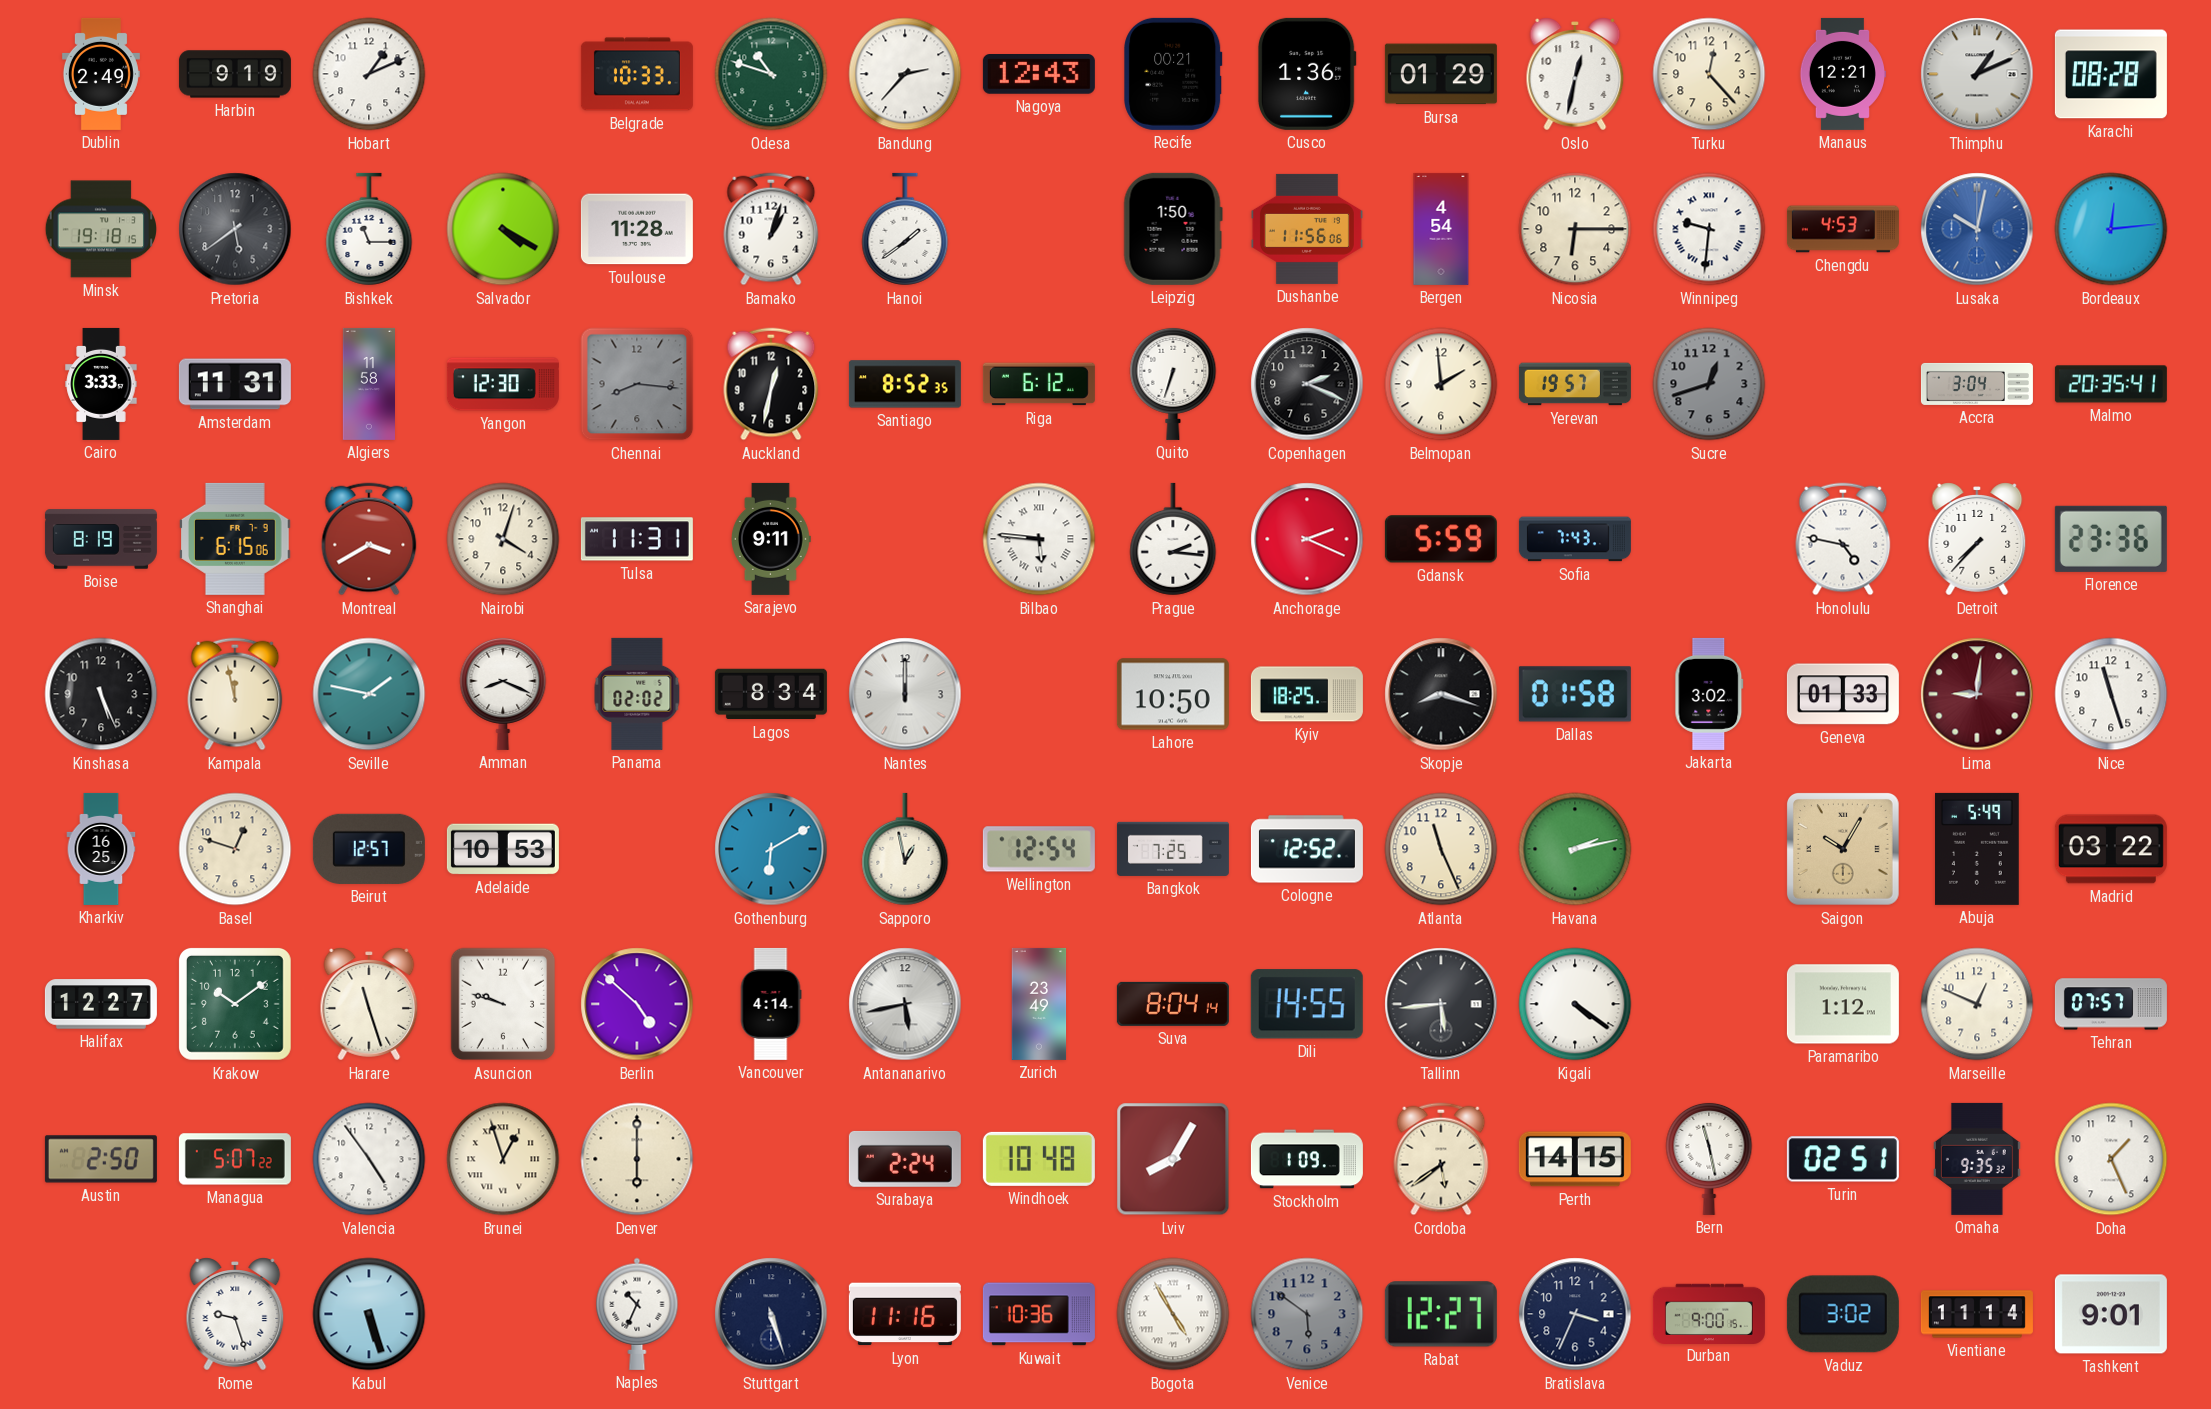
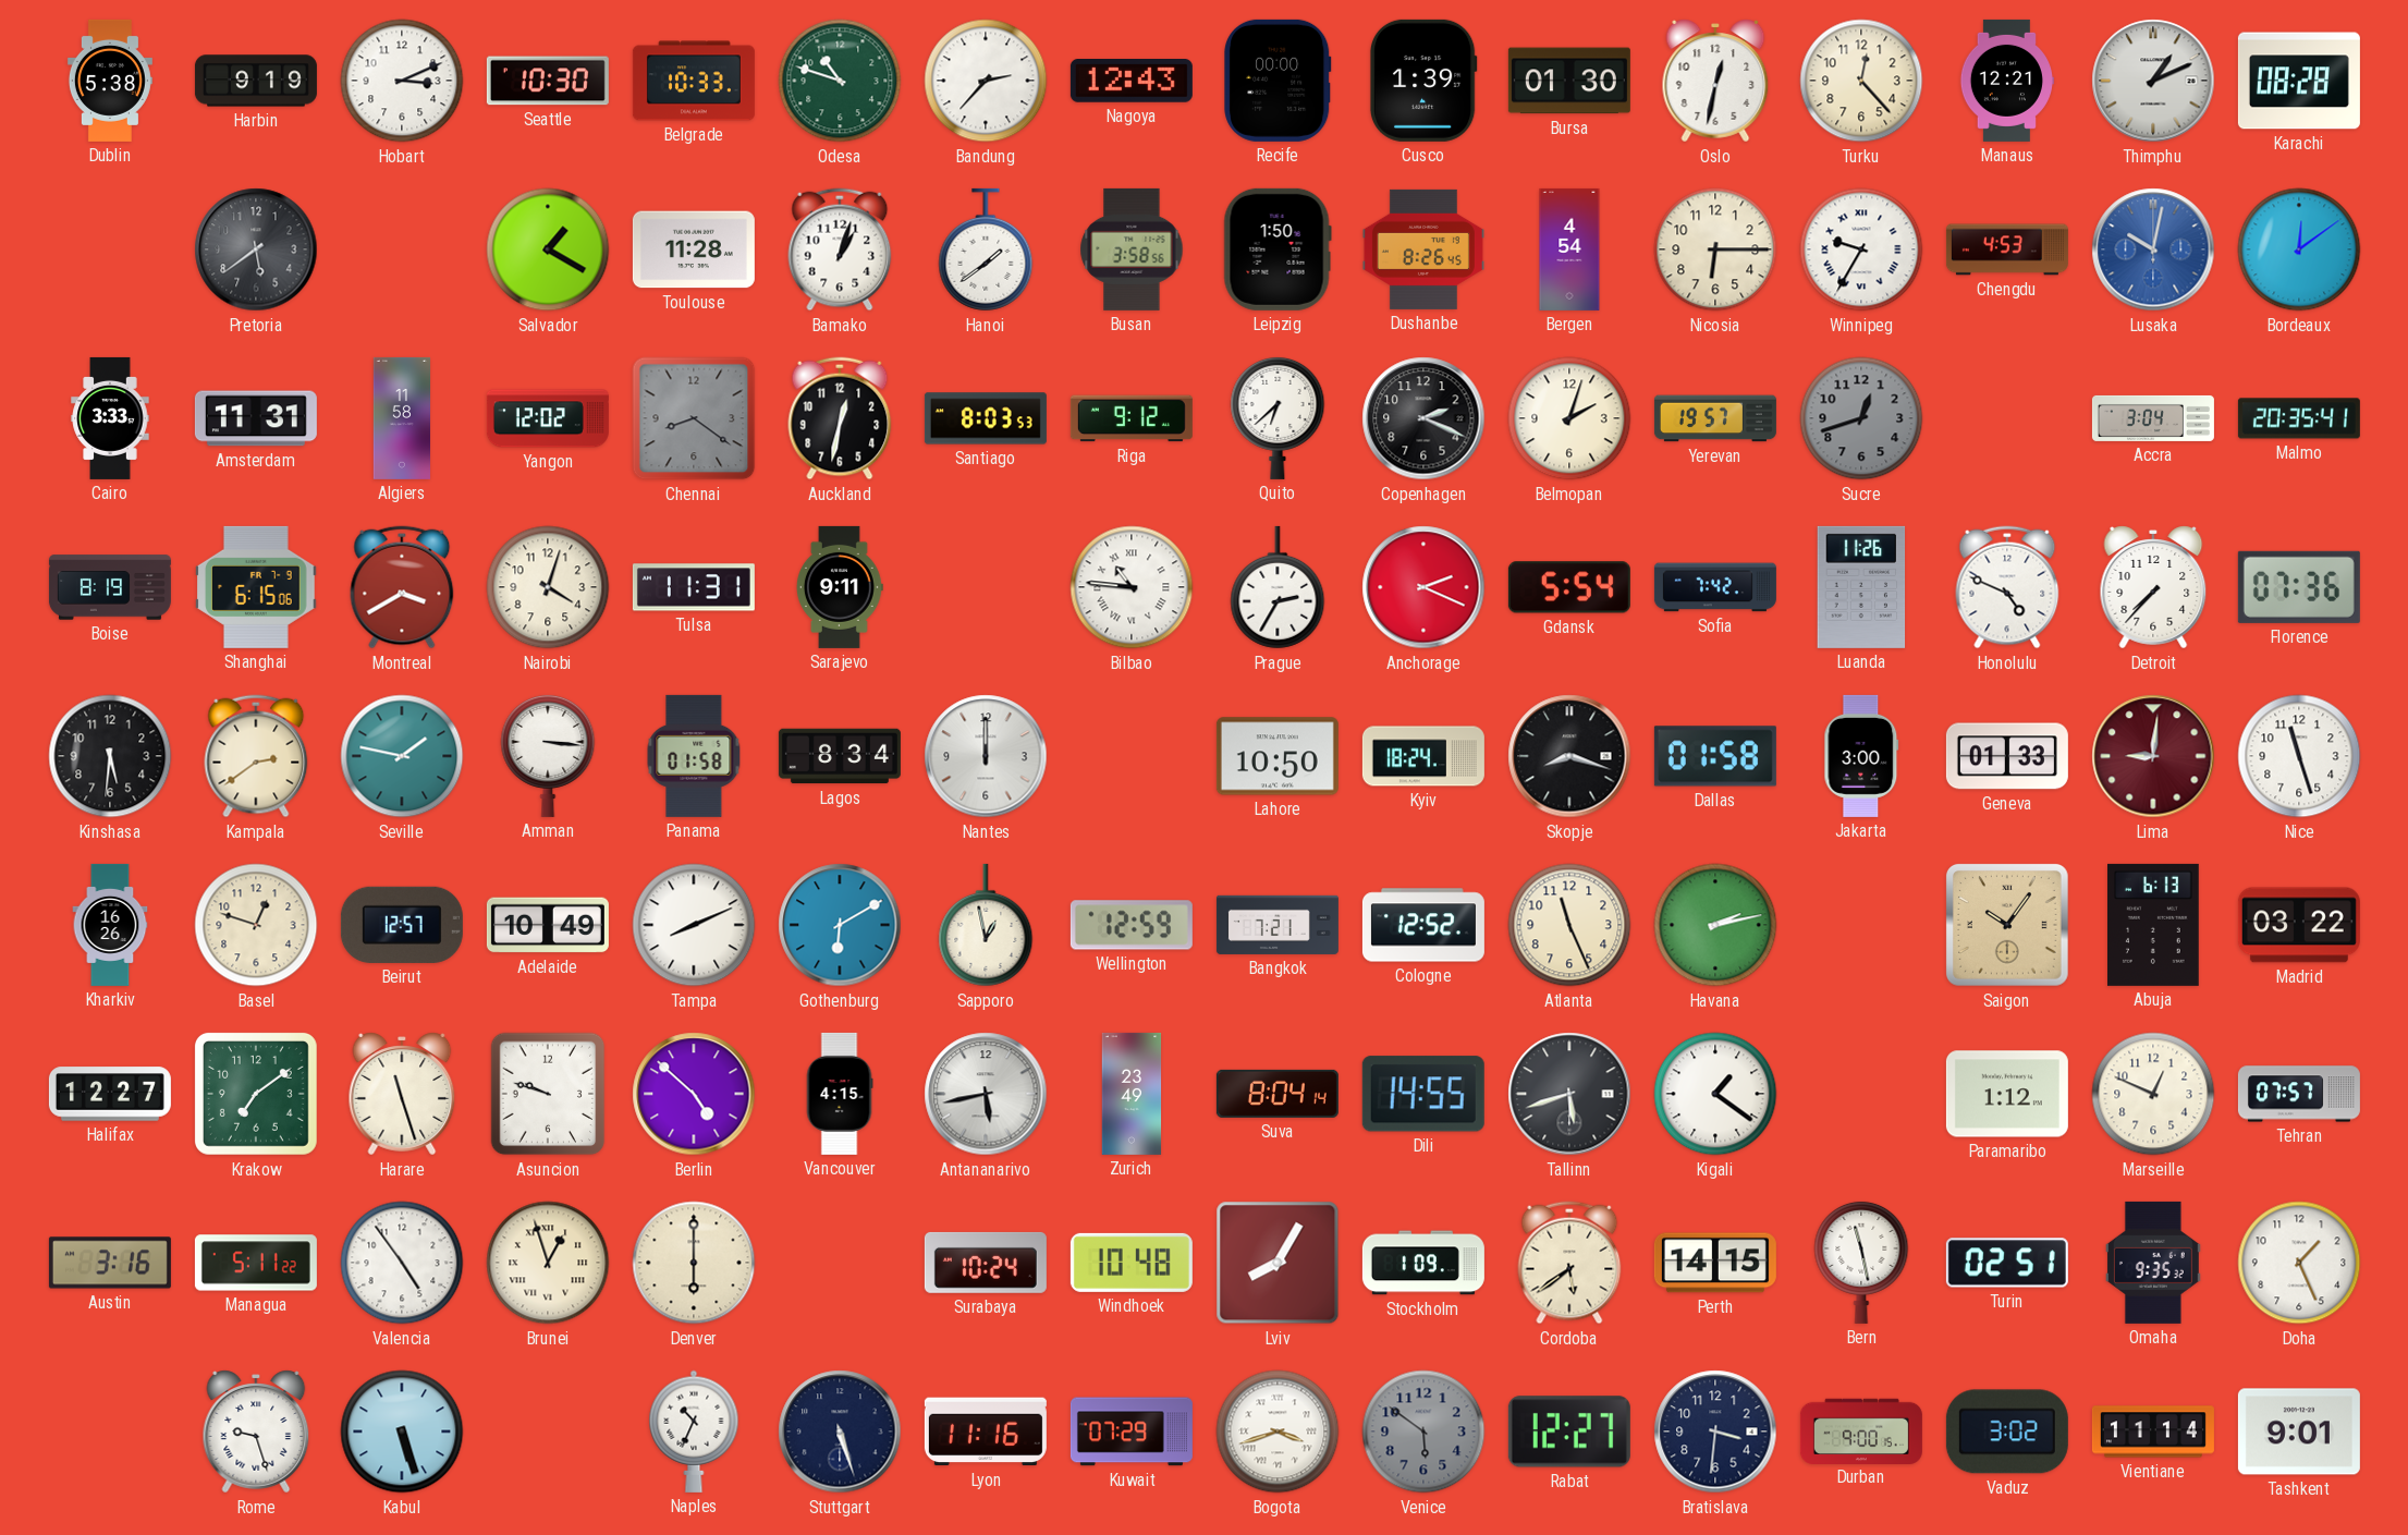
Dublin: 2:49 -> 5:38 (110, 81)
Hobart: 1:11 -> 3:11 (402, 81)
Seattle: none -> 10:30 (548, 81)
Recife: 00:21 -> 00:00 (1278, 81)
Cusco: 1:36 -> 1:39 (1423, 81)
Bursa: 01:29 -> 01:30 (1569, 81)
Minsk: 19:18 -> none (100, 229)
Bishkek: 11:15 -> none (369, 229)
Salvador: 4:20 -> 1:20 (548, 249)
Busan: none -> 3:58 (1132, 249)
Dushanbe: 11:56 -> 8:26 (1423, 249)
Winnipeg: 9:31 -> 9:35 (1861, 249)
Bordeaux: 12:14 -> 12:09 (2299, 249)
Yangon: 12:30 -> 12:02 (548, 418)
Chennai: 8:16 -> 8:21 (694, 418)
Santiago: 8:52 -> 8:03 (986, 418)
Riga: 6:12 -> 9:12 (1132, 418)
Quito: 6:33 -> 6:38 (1278, 417)
Belmopan: 1:59 -> 2:03 (1569, 418)
Bilbao: 5:46 -> 10:46 (1132, 587)
Prague: 2:16 -> 2:35 (1278, 587)
Gdansk: 5:59 -> 5:54 (1569, 587)
Sofia: 7:43 -> 7:42 (1715, 587)
Luanda: none -> 11:26 (1861, 587)
Honolulu: 4:47 -> 4:49 (2007, 587)
Florence: 23:36 -> 07:36 (2299, 587)
Kinshasa: 5:26 -> 5:31 (110, 756)
Kampala: 11:58 -> 2:39 (256, 756)
Amman: 8:19 -> 3:16 (548, 755)
Panama: 02:02 -> 01:58 (694, 756)
Kyiv: 18:25 -> 18:24 (1423, 756)
Jakarta: 3:02 -> 3:00 (1861, 756)
Kharkiv: 16:25 -> 16:26 (110, 925)
Adelaide: 10:53 -> 10:49 (548, 925)
Tampa: none -> 8:11 (694, 925)
Wellington: 12:54 -> 12:59 (1132, 925)
Bangkok: 7:25 -> 7:21 (1278, 925)
Saigon: 10:05 -> 10:06 (2008, 926)
Abuja: 5:49 -> 6:13 (2154, 925)
Krakow: 10:09 -> 7:09 (256, 1094)
Vancouver: 4:14 -> 4:15 (840, 1094)
Tallinn: 5:44 -> 5:42 (1569, 1094)
Kigali: 4:21 -> 1:21 (1715, 1094)
Austin: 2:50 -> 3:16 (110, 1263)
Managua: 5:07 -> 5:11 (256, 1263)
Surabaya: 2:24 -> 10:24 (986, 1263)
Kuwait: 10:36 -> 07:29 (1132, 1432)
Bogota: 4:55 -> 3:42 (1278, 1432)
Bratislava: 3:34 -> 3:31 (1715, 1432)
